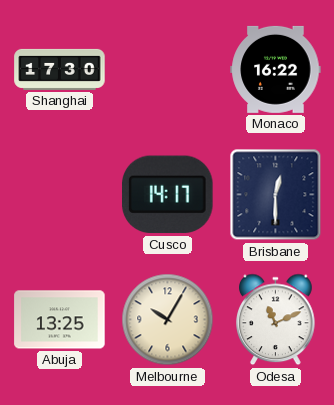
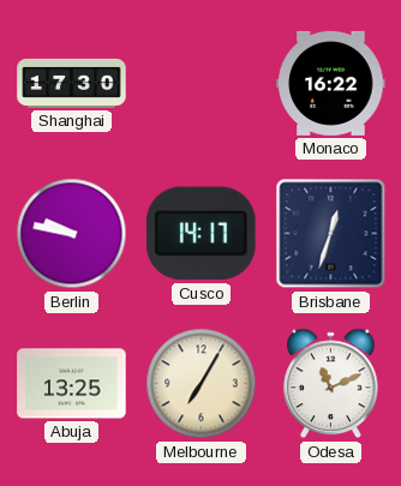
Berlin: none -> 9:47 (72, 234)
Brisbane: 12:30 -> 12:33 (331, 234)
Melbourne: 10:05 -> 7:05 (202, 384)
